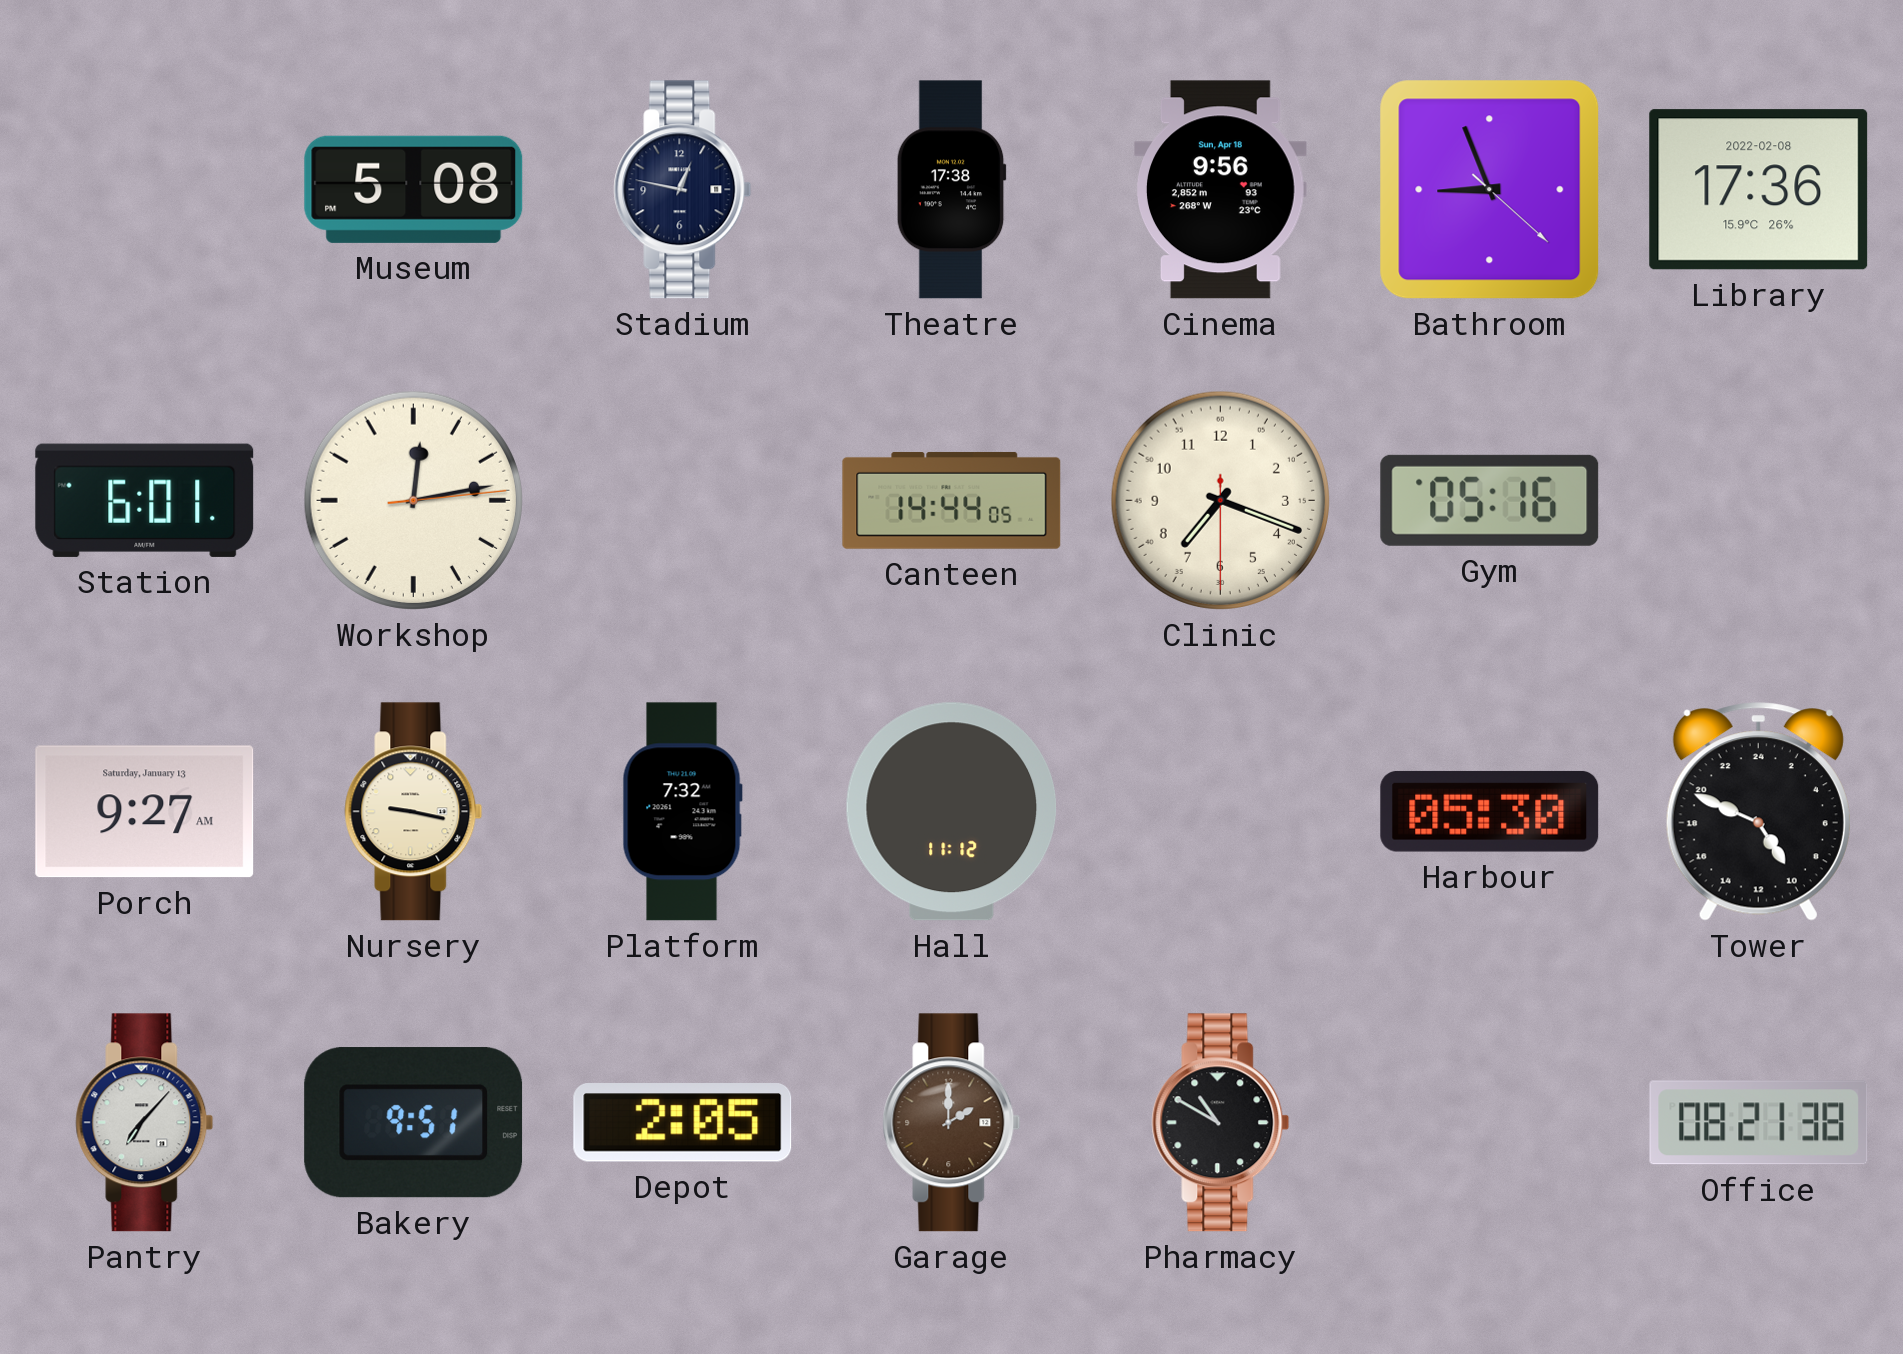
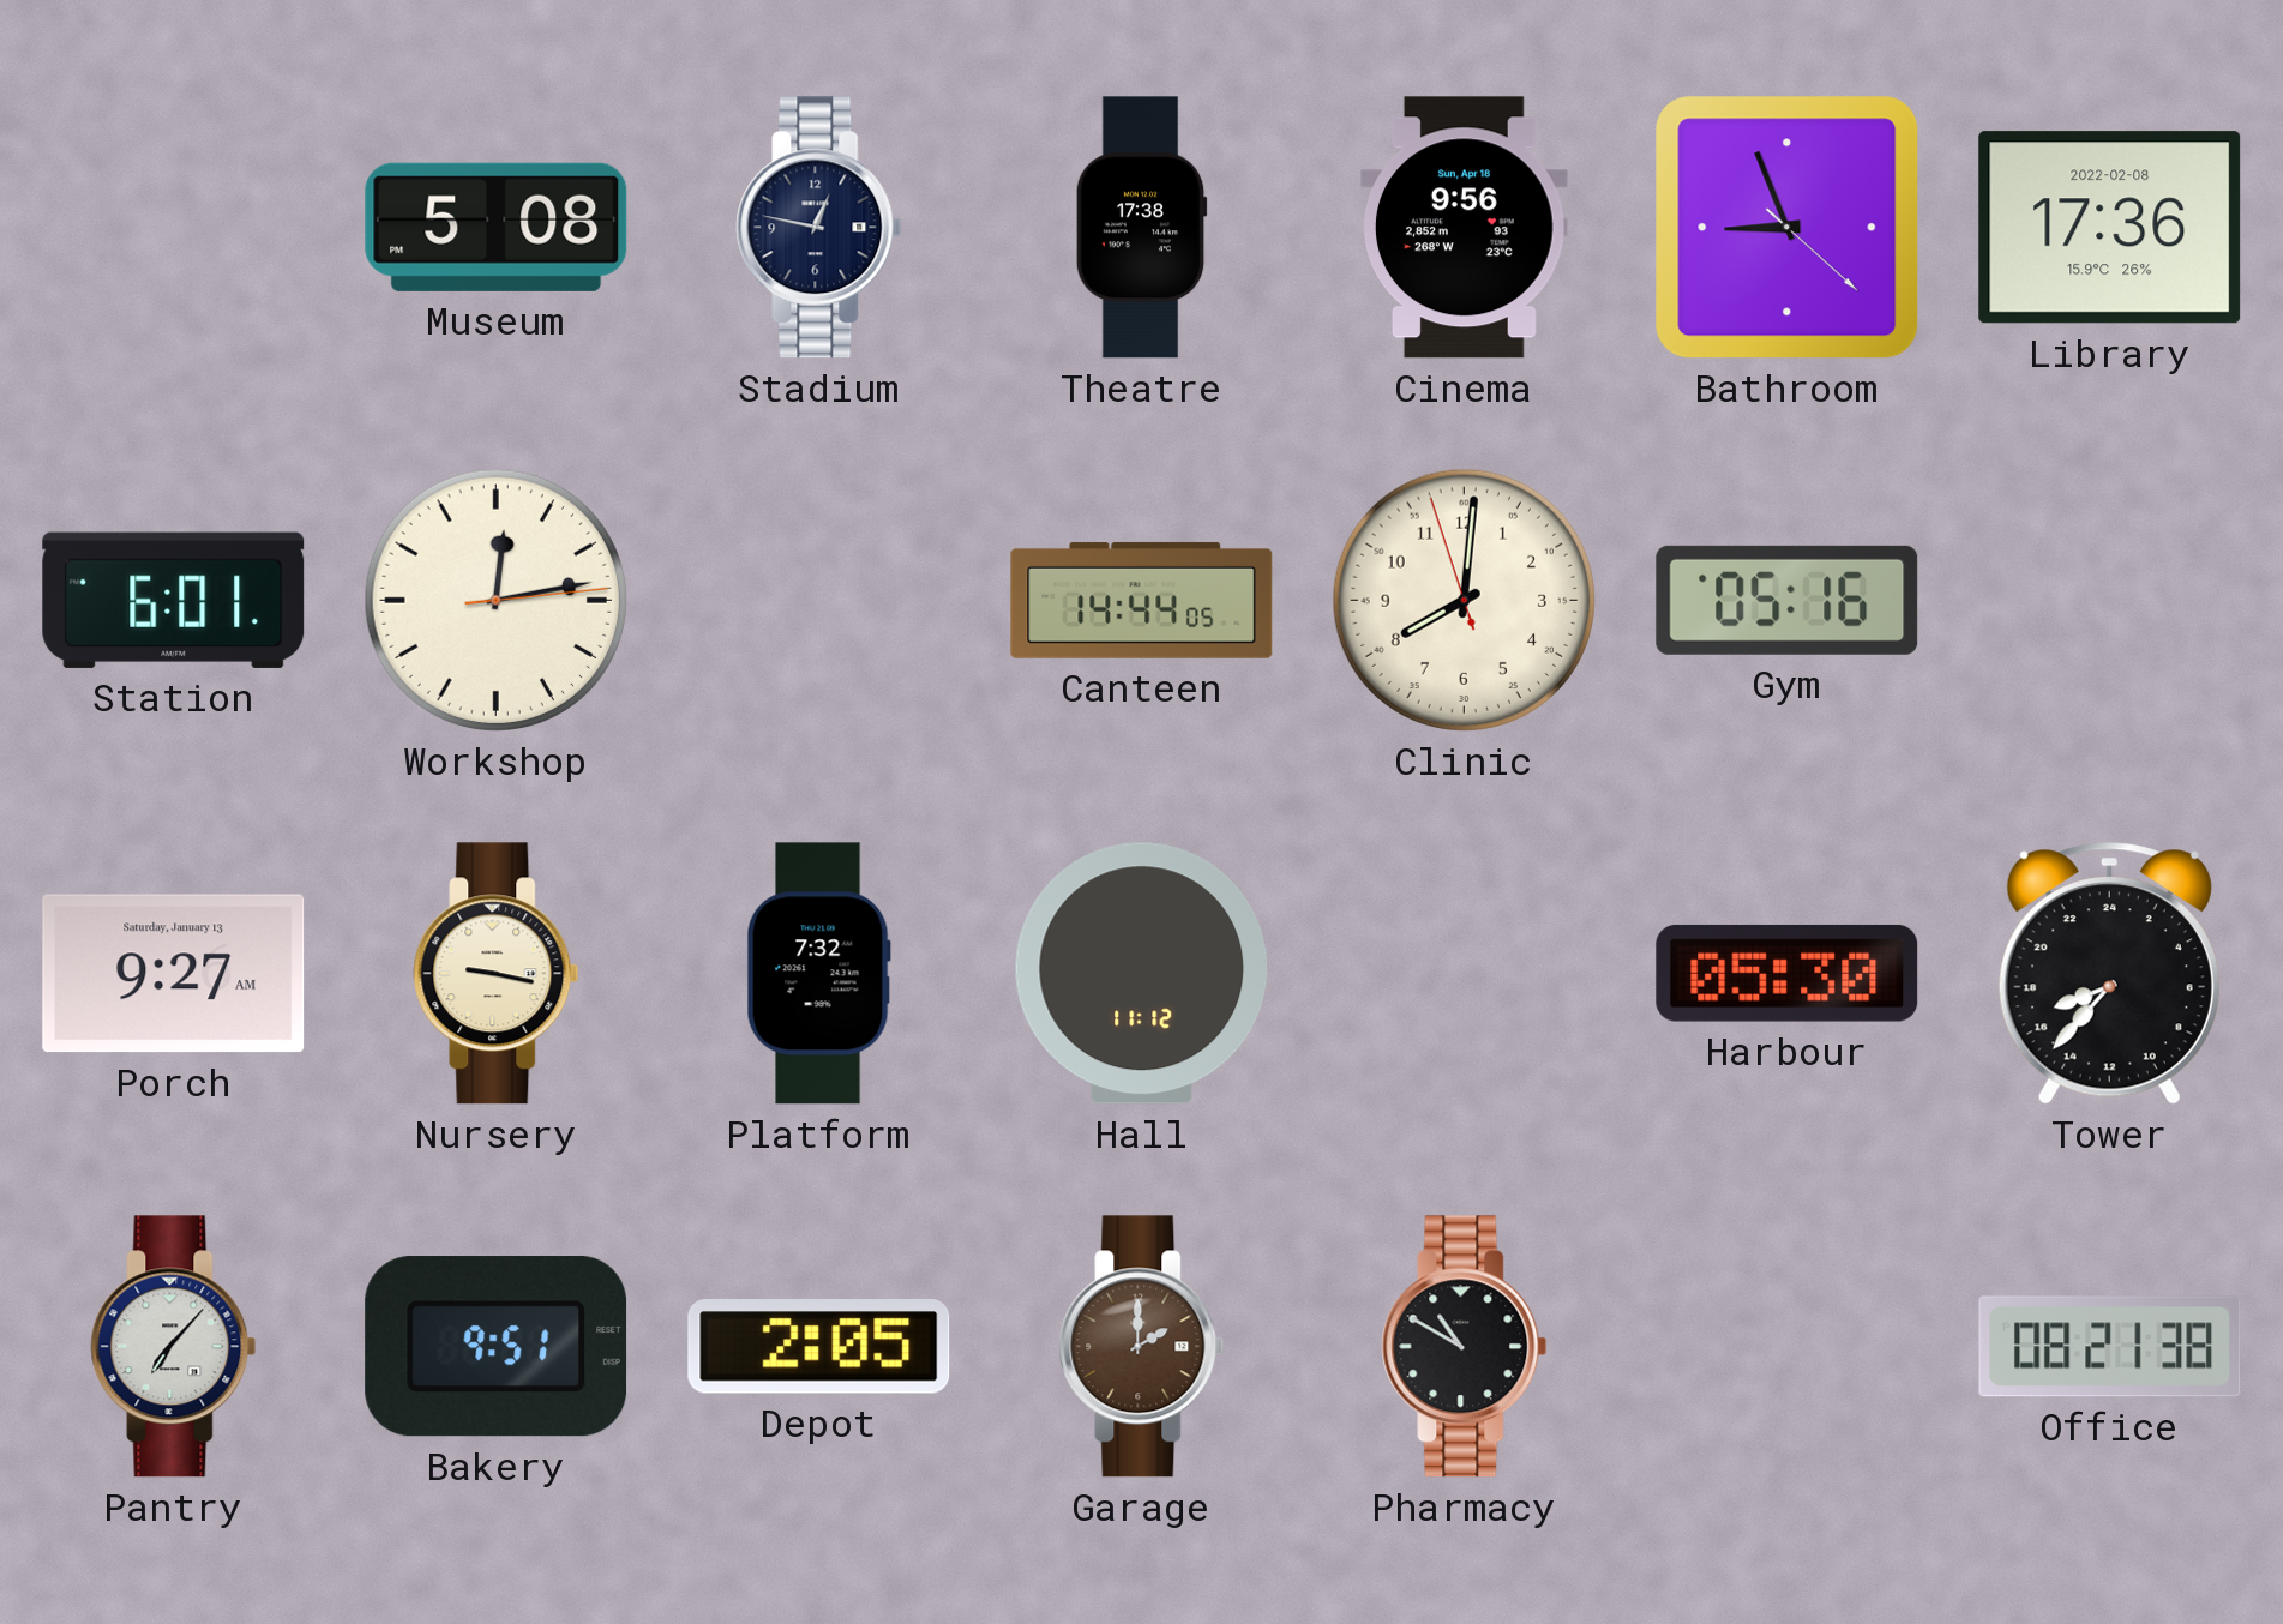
Clinic: 7:18 -> 8:00 (1464, 600)
Tower: 9:49 -> 16:37 (2109, 974)
